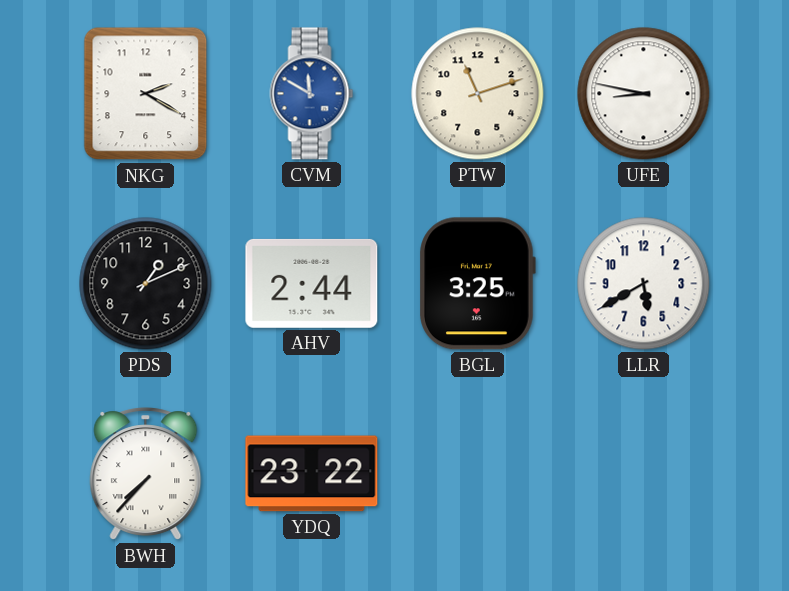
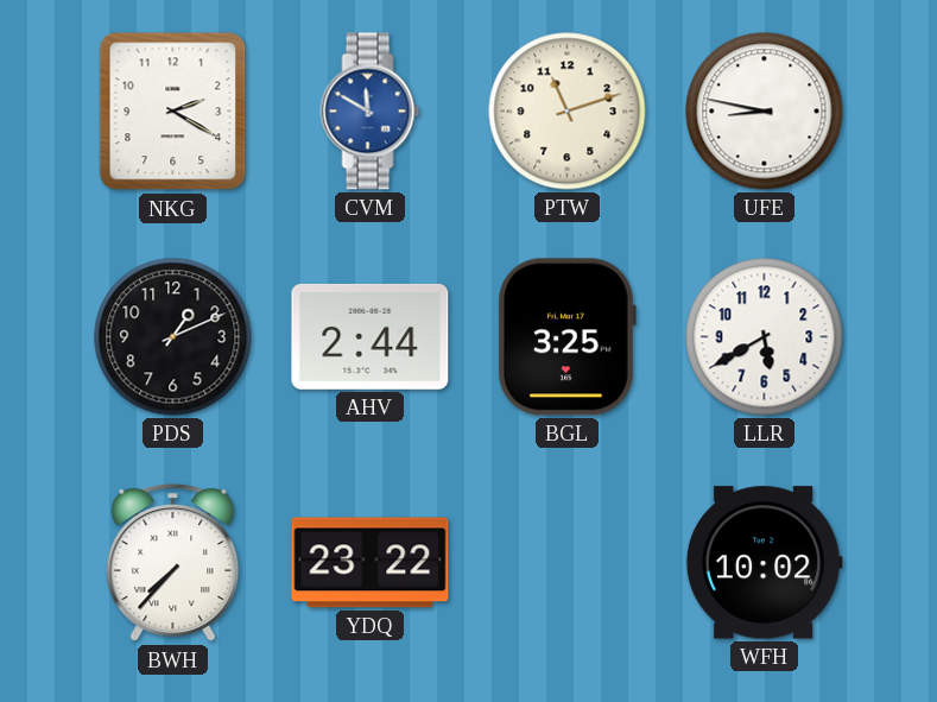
WFH: none -> 10:02 (764, 563)
